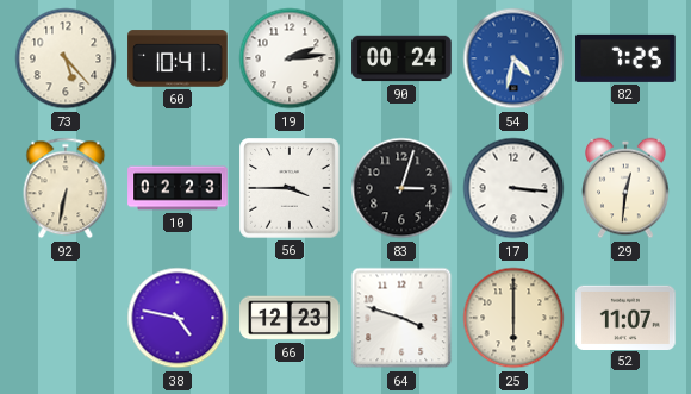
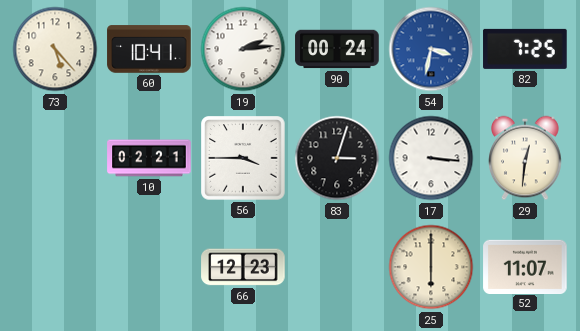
54: 4:32 -> 3:32 (431, 49)
92: 6:32 -> none (66, 188)
10: 02:23 -> 02:21 (149, 158)
38: 4:47 -> none (178, 318)
64: 3:48 -> none (401, 318)
